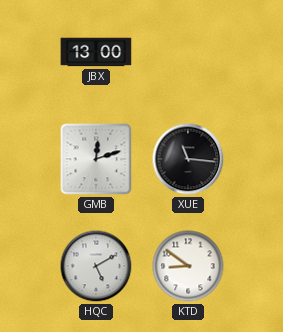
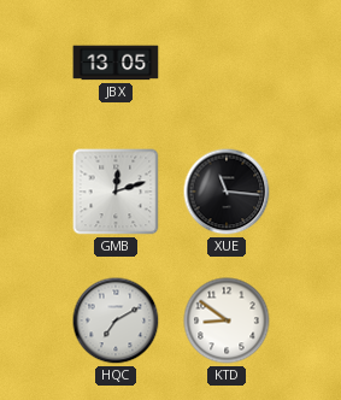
JBX: 13:00 -> 13:05 (116, 63)
HQC: 5:10 -> 7:10 (116, 320)
